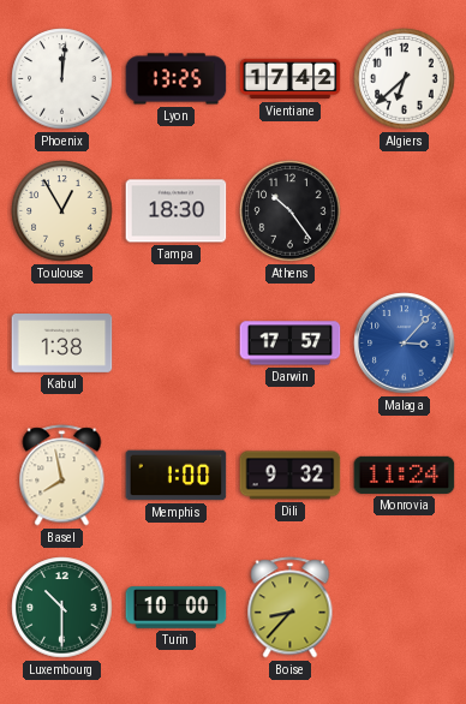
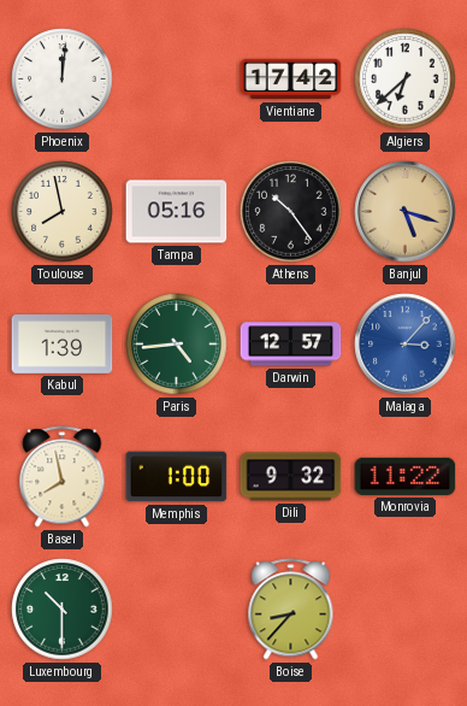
Lyon: 13:25 -> none (177, 79)
Toulouse: 12:55 -> 7:58 (63, 212)
Tampa: 18:30 -> 05:16 (177, 212)
Banjul: none -> 5:18 (406, 212)
Kabul: 1:38 -> 1:39 (63, 345)
Paris: none -> 4:44 (177, 345)
Darwin: 17:57 -> 12:57 (291, 345)
Monrovia: 11:24 -> 11:22 (406, 476)
Turin: 10:00 -> none (177, 608)
